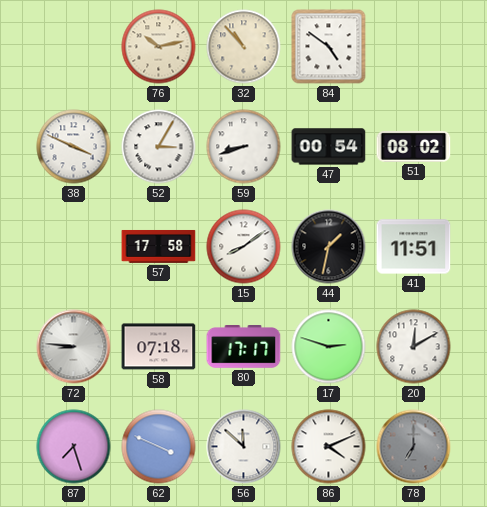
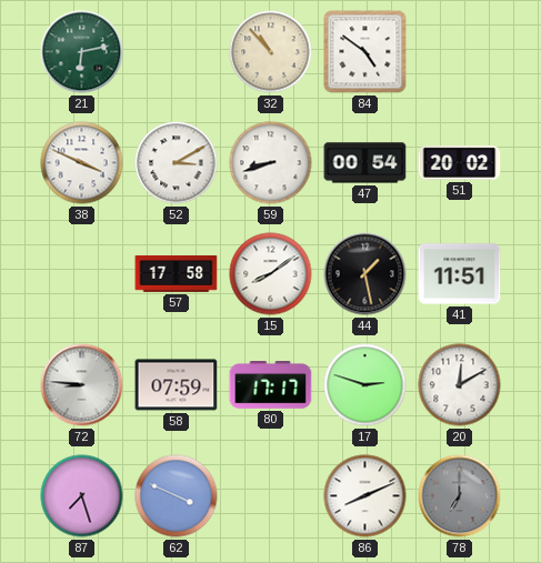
21: none -> 6:13 (82, 52)
76: 10:13 -> none (159, 47)
52: 3:05 -> 3:10 (177, 163)
51: 08:02 -> 20:02 (460, 162)
44: 1:32 -> 1:28 (365, 274)
58: 07:18 -> 07:59 (177, 385)
56: 11:52 -> none (244, 447)
86: 4:11 -> 8:11 (365, 496)
